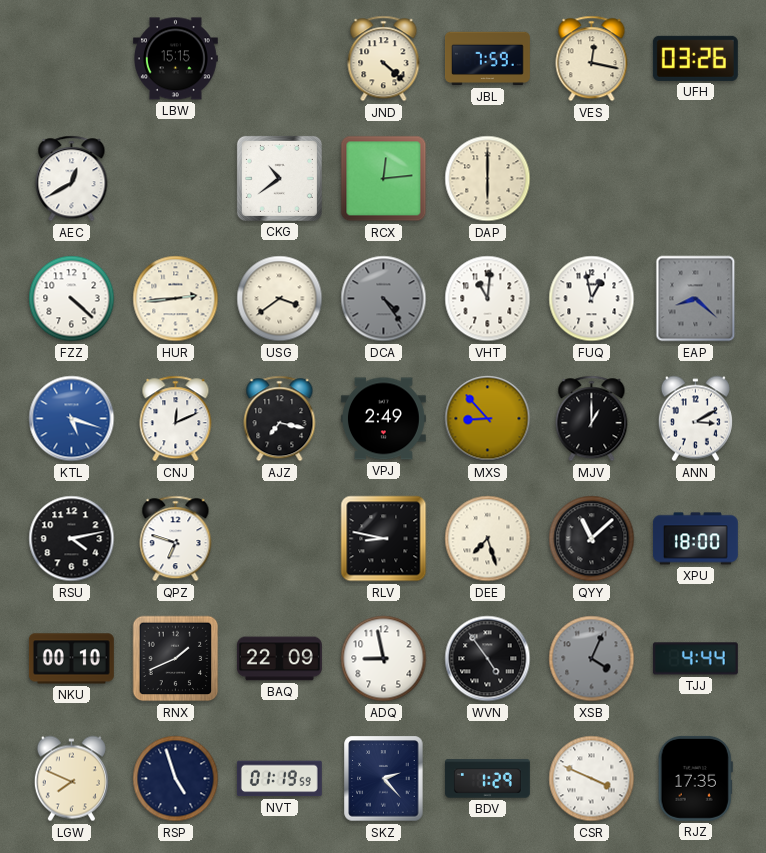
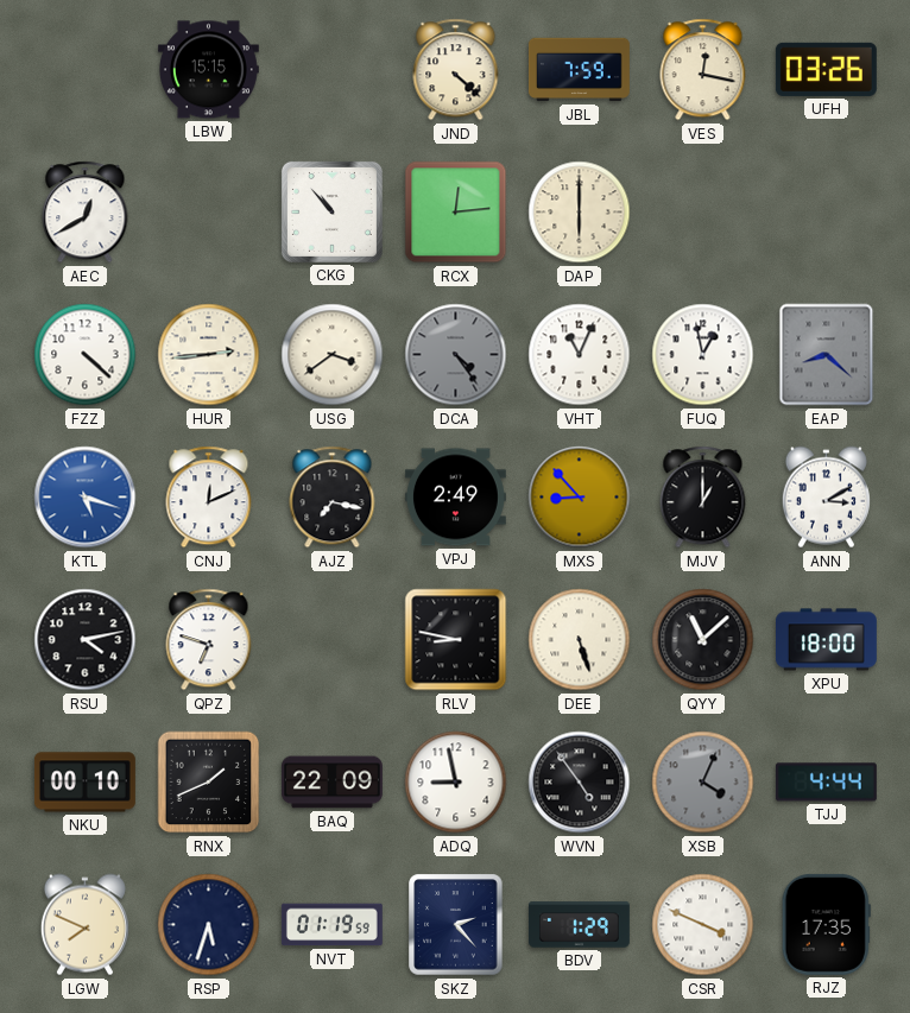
CKG: 10:39 -> 10:53 (331, 211)
VHT: 11:01 -> 11:04 (580, 355)
DEE: 7:27 -> 5:27 (580, 640)
RSP: 4:57 -> 5:33 (209, 925)
